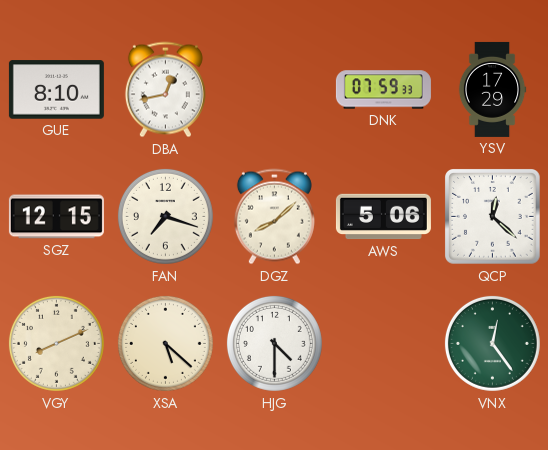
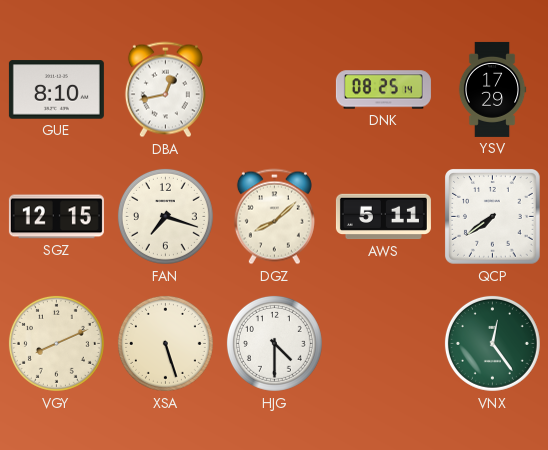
DNK: 07:59 -> 08:25 (383, 90)
AWS: 5:06 -> 5:11 (383, 217)
QCP: 12:22 -> 7:39 (493, 217)
XSA: 5:22 -> 5:27 (165, 343)
